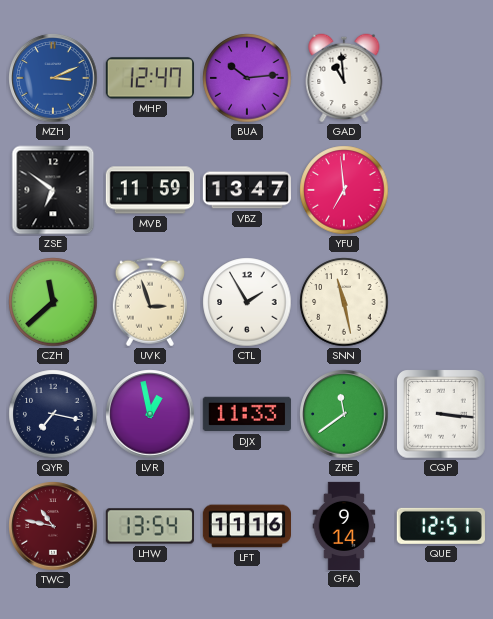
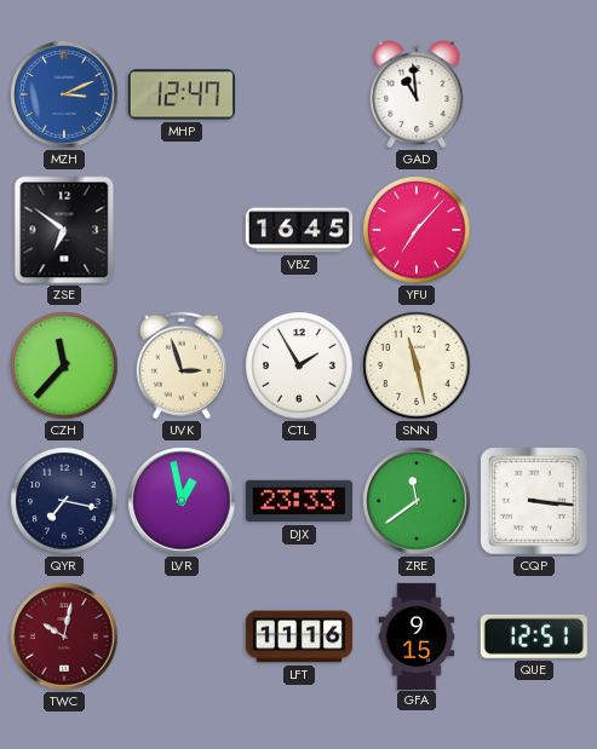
BUA: 10:14 -> none (247, 78)
MVB: 11:59 -> none (150, 190)
VBZ: 13:47 -> 16:45 (299, 230)
YFU: 6:59 -> 7:07 (417, 230)
CZH: 11:38 -> 11:37 (64, 365)
DJX: 11:33 -> 23:33 (299, 501)
TWC: 10:47 -> 10:02 (64, 636)
LHW: 13:54 -> none (150, 526)
GFA: 9:14 -> 9:15 (417, 635)
